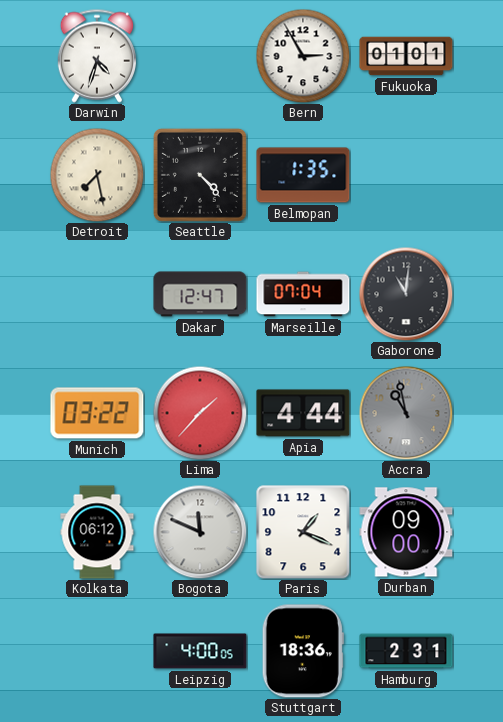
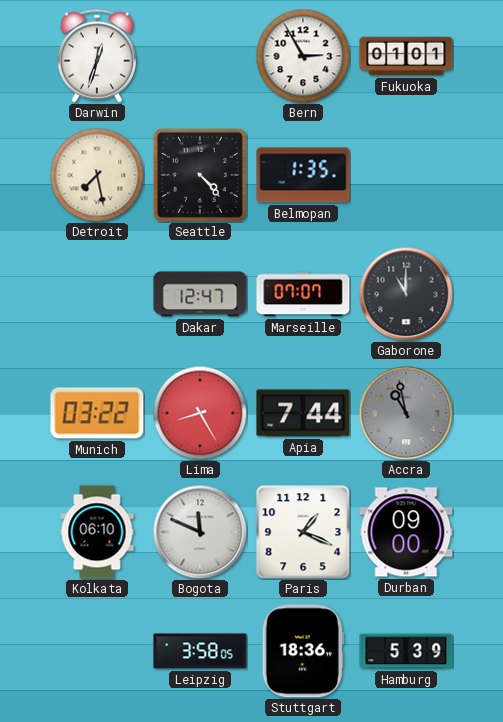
Darwin: 4:33 -> 12:33 (96, 56)
Marseille: 07:04 -> 07:07 (303, 294)
Gaborone: 11:01 -> 11:00 (406, 294)
Lima: 1:37 -> 8:25 (200, 413)
Apia: 4:44 -> 7:44 (303, 413)
Kolkata: 06:12 -> 06:10 (97, 532)
Leipzig: 4:00 -> 3:58 (200, 651)
Hamburg: 2:31 -> 5:39 (406, 651)
